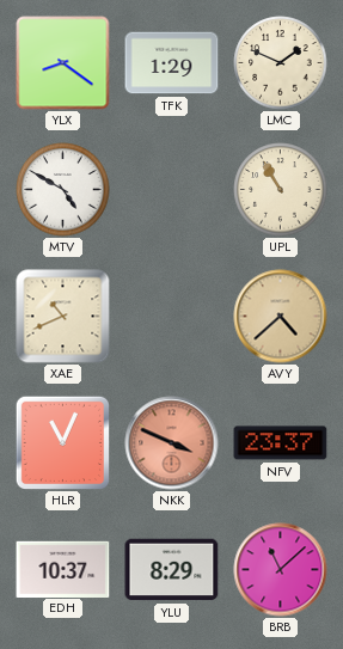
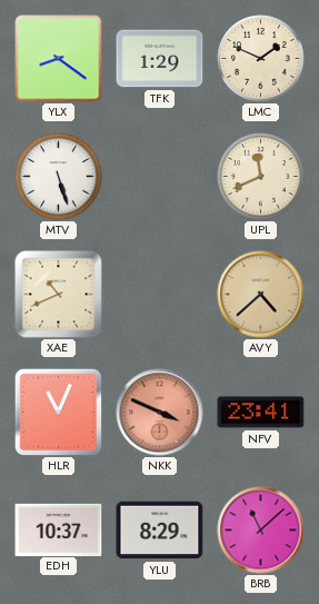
MTV: 4:50 -> 5:27 (59, 177)
UPL: 10:55 -> 11:41 (261, 177)
NFV: 23:37 -> 23:41 (261, 413)
